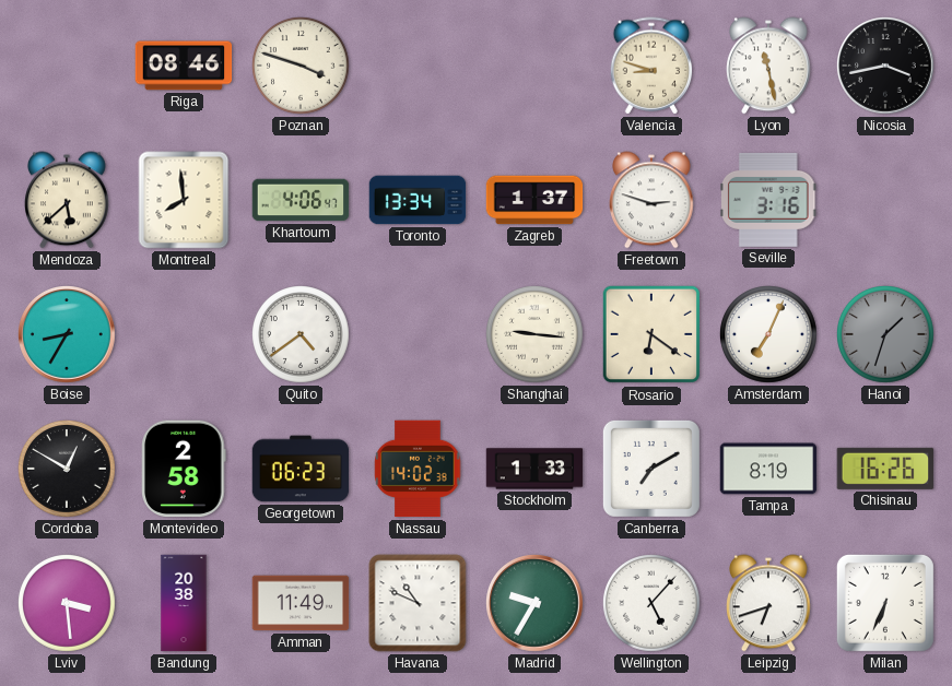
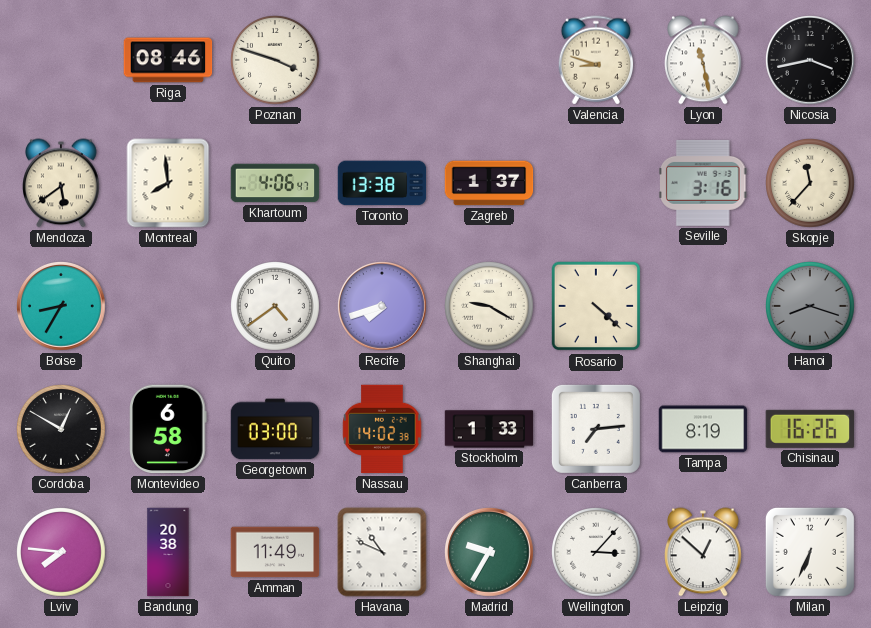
Mendoza: 5:38 -> 5:39 (62, 183)
Toronto: 13:34 -> 13:38 (382, 183)
Freetown: 2:48 -> none (653, 200)
Skopje: none -> 11:37 (811, 184)
Recife: none -> 7:42 (383, 307)
Shanghai: 9:16 -> 9:20 (490, 307)
Rosario: 6:21 -> 4:22 (596, 306)
Amsterdam: 7:04 -> none (769, 335)
Hanoi: 1:33 -> 8:18 (811, 307)
Montevideo: 2:58 -> 6:58 (168, 429)
Georgetown: 06:23 -> 03:00 (275, 429)
Canberra: 7:10 -> 7:14 (596, 429)
Lviv: 3:29 -> 7:46 (62, 553)
Wellington: 5:07 -> 3:07 (597, 553)
Leipzig: 6:42 -> 12:52 (704, 552)
